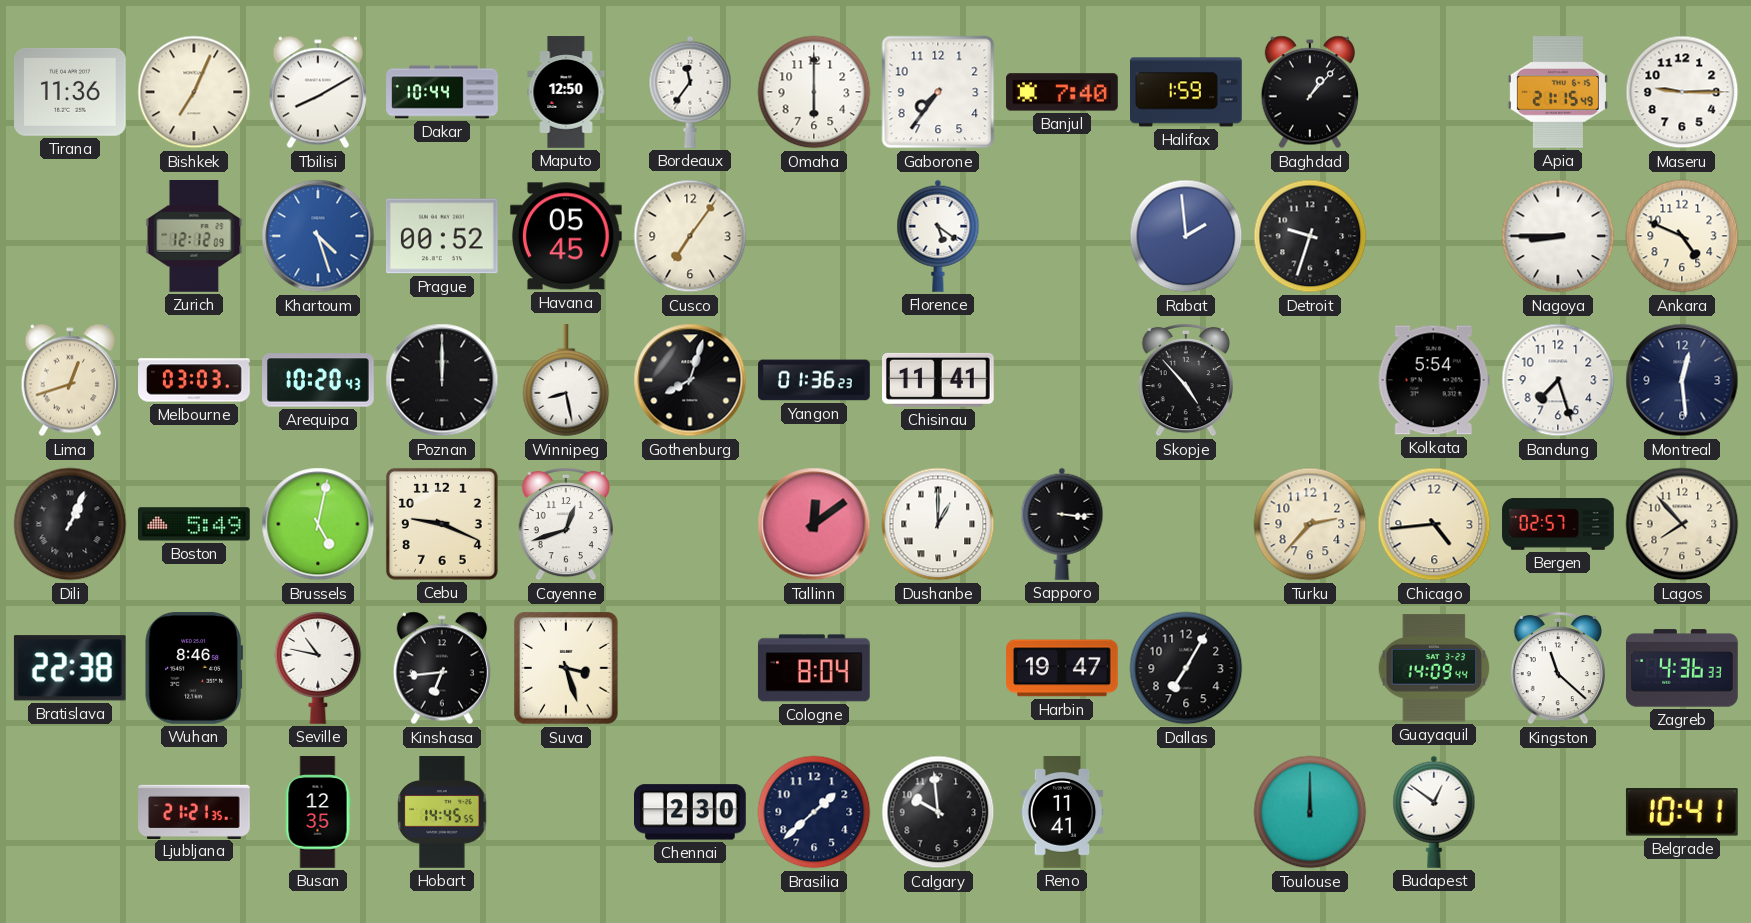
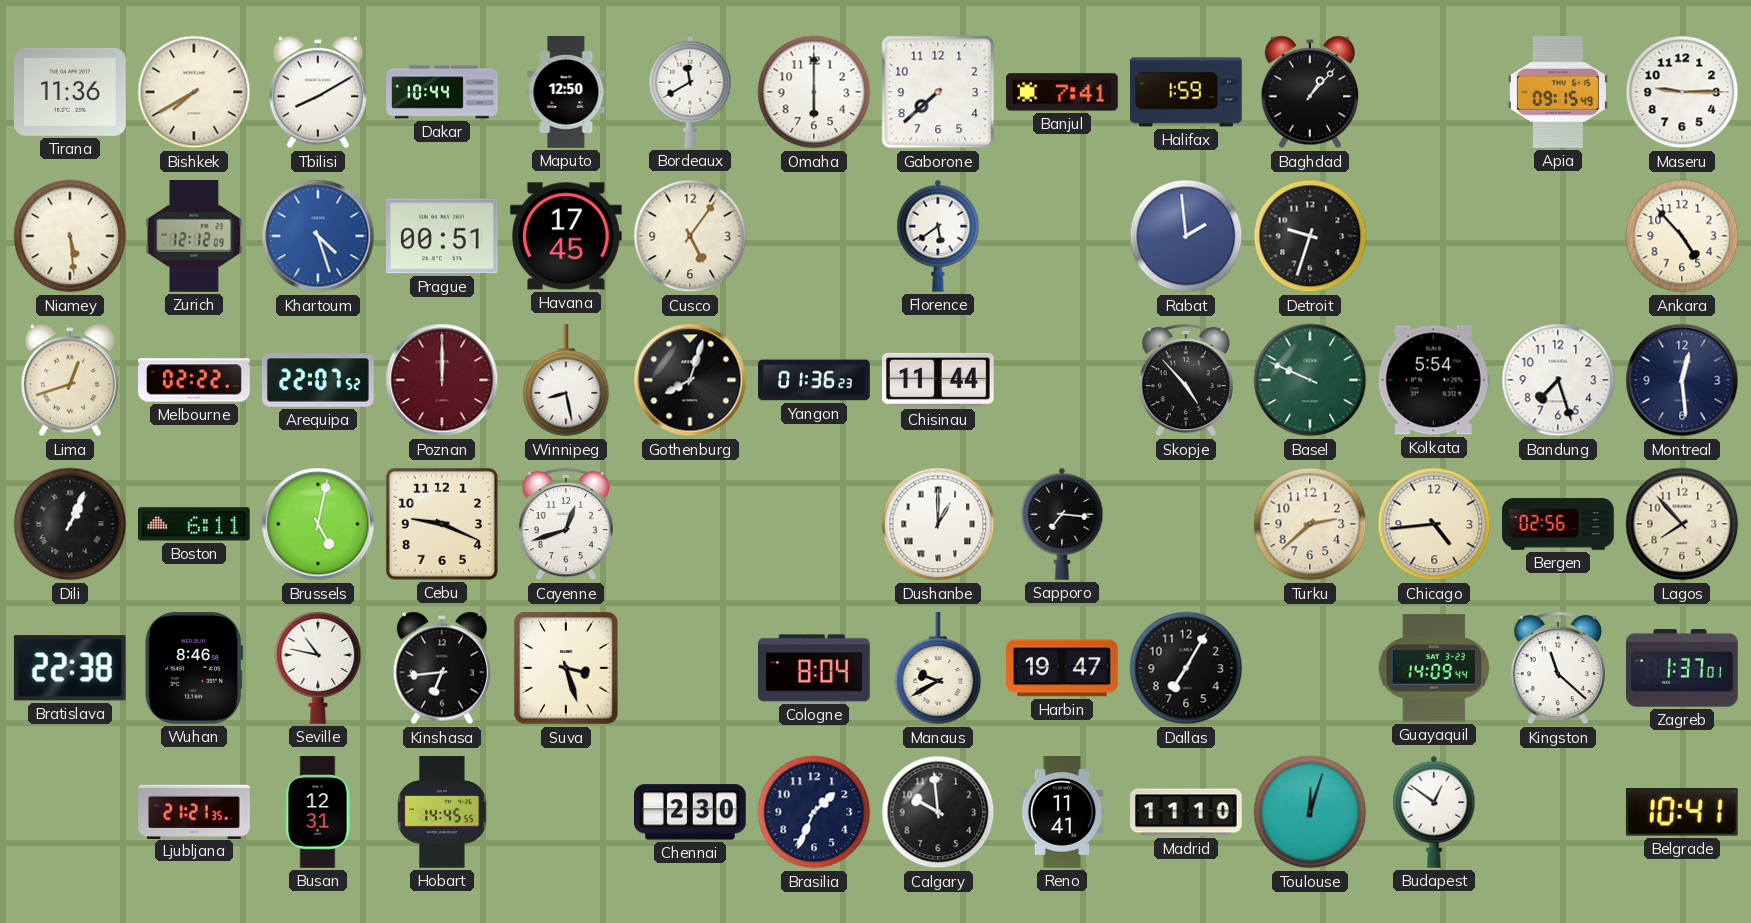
Bishkek: 7:04 -> 7:40 (194, 92)
Bordeaux: 11:36 -> 11:40 (690, 92)
Gaborone: 7:36 -> 7:38 (938, 92)
Banjul: 7:40 -> 7:41 (1062, 92)
Apia: 21:15 -> 09:15 (1558, 93)
Niamey: none -> 5:29 (70, 236)
Prague: 00:52 -> 00:51 (442, 236)
Havana: 05:45 -> 17:45 (566, 236)
Cusco: 7:06 -> 5:06 (690, 236)
Florence: 5:21 -> 5:39 (938, 236)
Nagoya: 8:45 -> none (1558, 236)
Ankara: 4:49 -> 4:53 (1682, 236)
Melbourne: 03:03 -> 02:22 (194, 380)
Arequipa: 10:20 -> 22:07 (318, 380)
Poznan dial: black -> burgundy (442, 380)
Chisinau: 11:41 -> 11:44 (939, 380)
Basel: none -> 9:49 (1310, 380)
Boston: 5:49 -> 6:11 (195, 524)
Tallinn: 12:09 -> none (814, 524)
Sapporo: 3:16 -> 7:16 (1062, 524)
Turku: 2:37 -> 2:38 (1310, 524)
Bergen: 02:57 -> 02:56 (1558, 524)
Manaus: none -> 9:40 (938, 669)
Zagreb: 4:36 -> 1:37 (1683, 668)
Busan: 12:35 -> 12:31 (318, 812)
Brasilia: 1:38 -> 1:34 (814, 812)
Madrid: none -> 11:10 (1186, 812)
Toulouse: 12:00 -> 12:03 (1310, 812)
